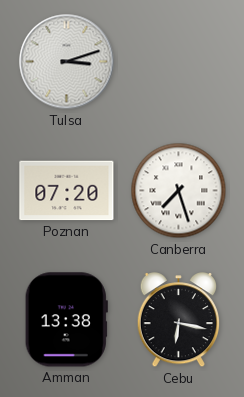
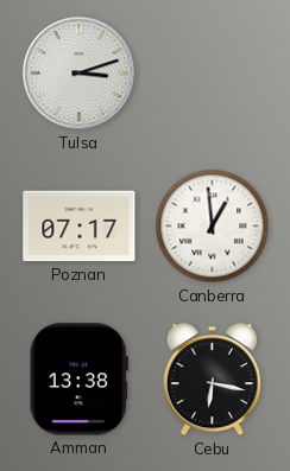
Poznan: 07:20 -> 07:17 (80, 227)
Canberra: 7:27 -> 12:59 (213, 227)
